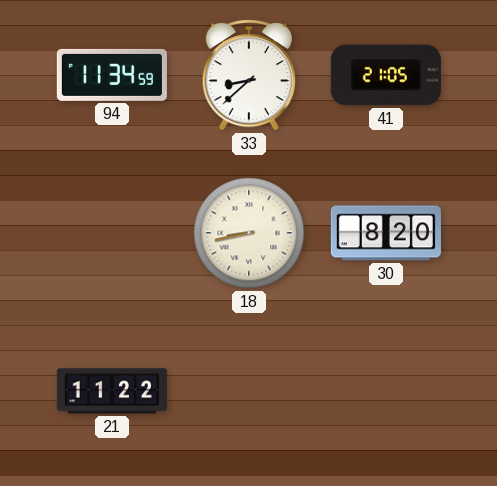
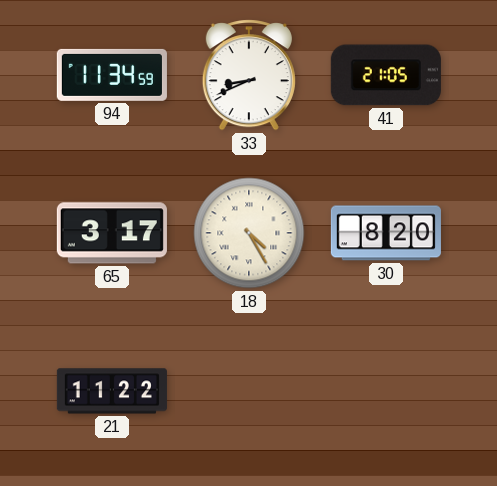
33: 8:38 -> 8:41 (249, 75)
65: none -> 3:17 (112, 233)
18: 8:43 -> 4:25 (249, 233)
